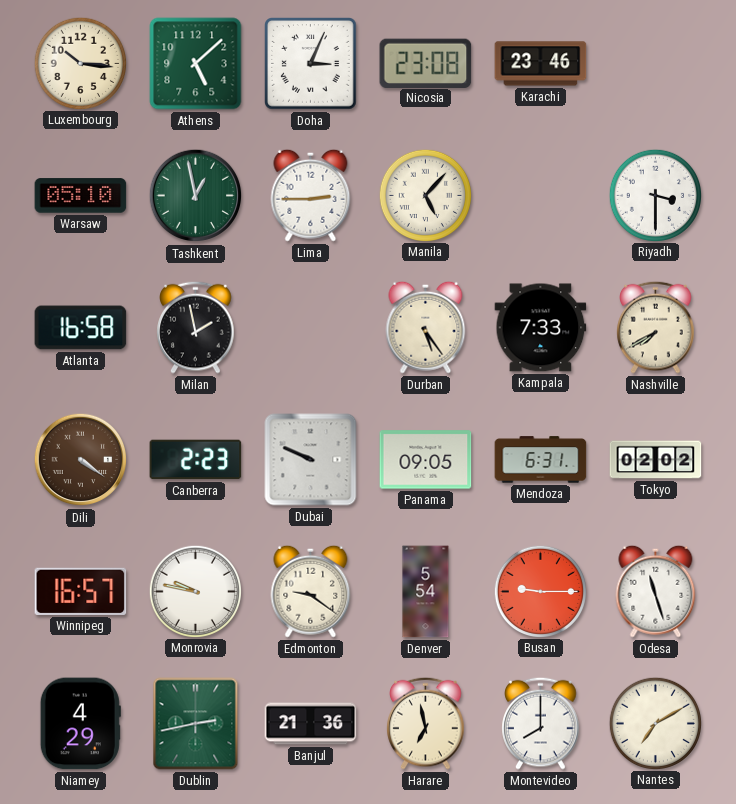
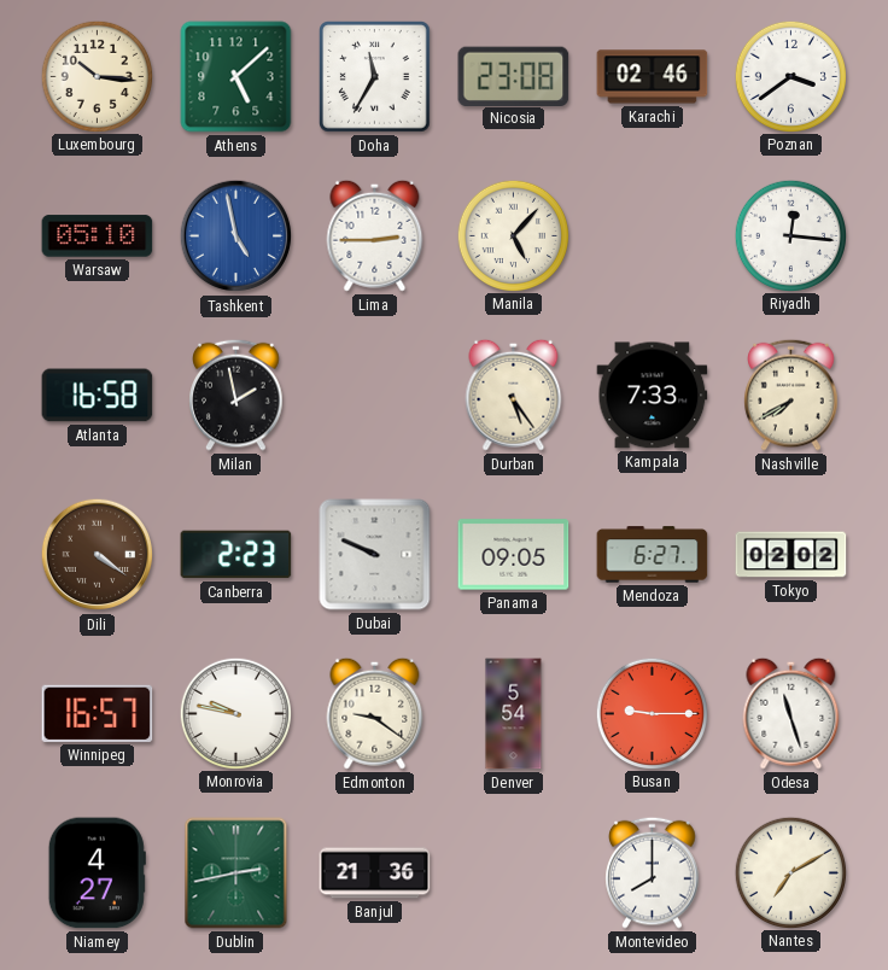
Doha: 3:04 -> 11:35 (375, 77)
Karachi: 23:46 -> 02:46 (653, 77)
Poznan: none -> 3:39 (790, 76)
Tashkent: 12:58 -> 4:58 (236, 236)
Tashkent dial: green -> blue (236, 236)
Riyadh: 3:30 -> 12:16 (790, 235)
Mendoza: 6:31 -> 6:27 (653, 555)
Niamey: 4:29 -> 4:27 (97, 873)
Harare: 6:58 -> none (426, 723)
